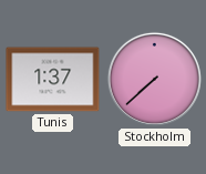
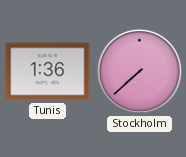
Tunis: 1:37 -> 1:36 (48, 72)
